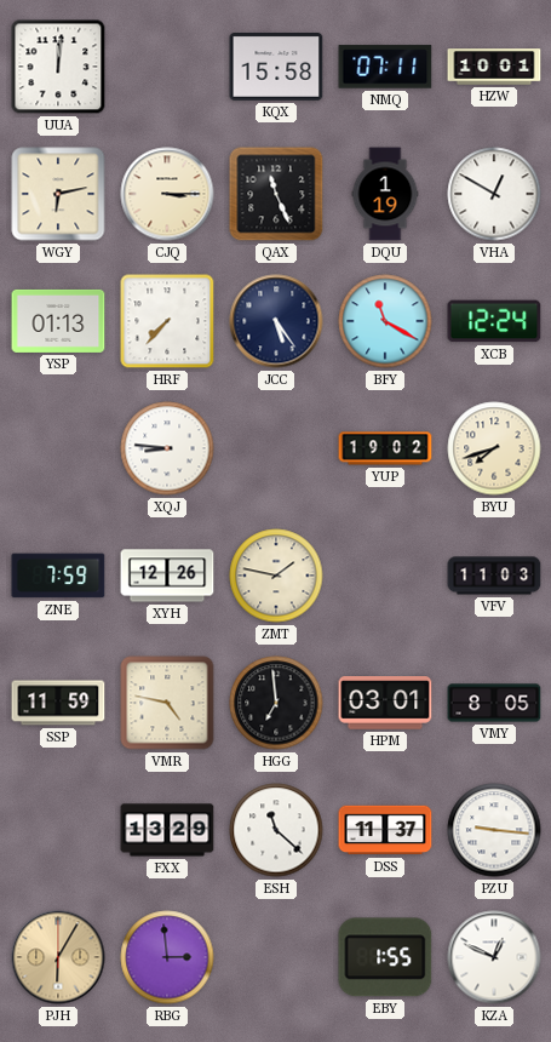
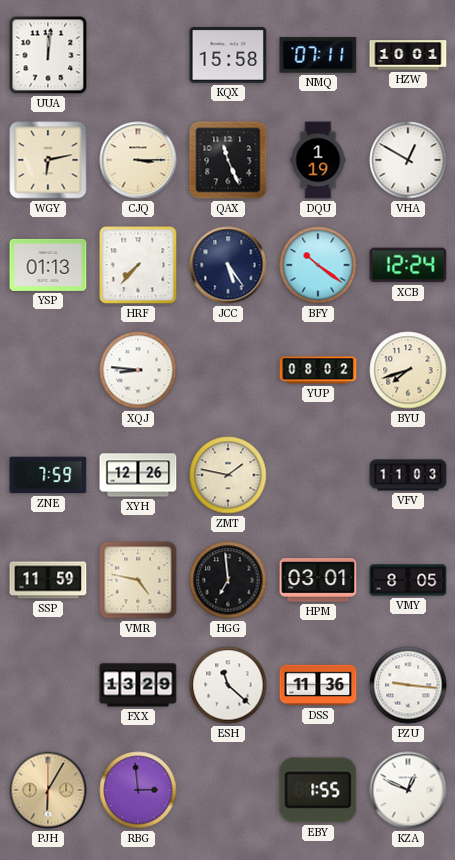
BFY: 11:20 -> 10:21 (318, 265)
YUP: 19:02 -> 08:02 (318, 370)
DSS: 11:37 -> 11:36 (318, 685)
